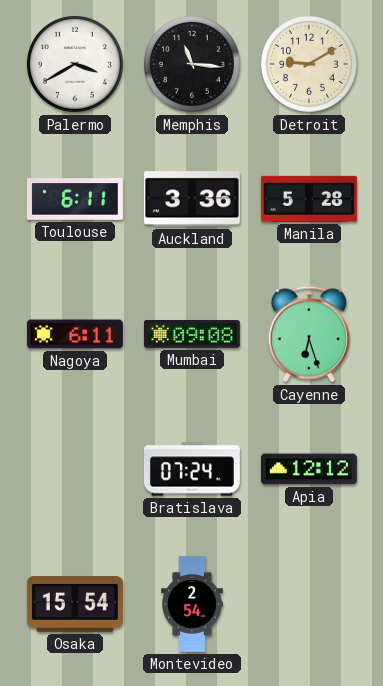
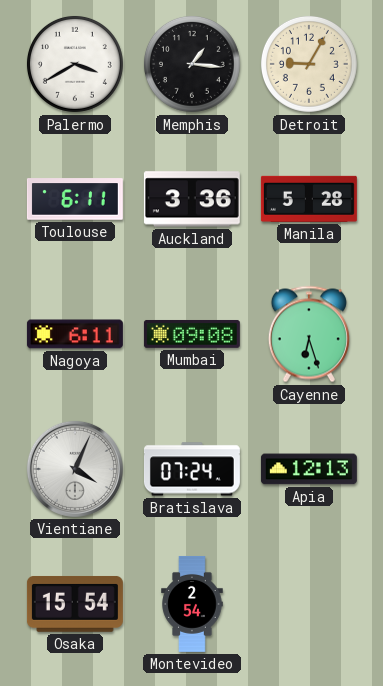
Memphis: 11:16 -> 1:16 (192, 64)
Detroit: 9:10 -> 9:05 (309, 64)
Vientiane: none -> 4:04 (75, 469)
Apia: 12:12 -> 12:13 (309, 469)
